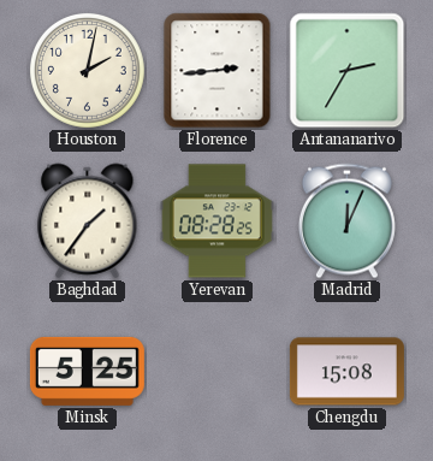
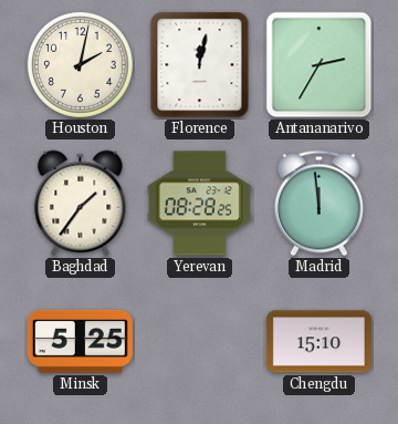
Florence: 2:44 -> 12:02 (200, 65)
Madrid: 12:04 -> 11:59 (318, 204)
Chengdu: 15:08 -> 15:10 (318, 342)
